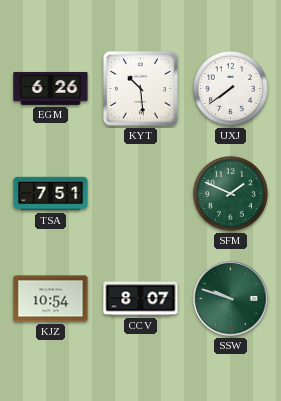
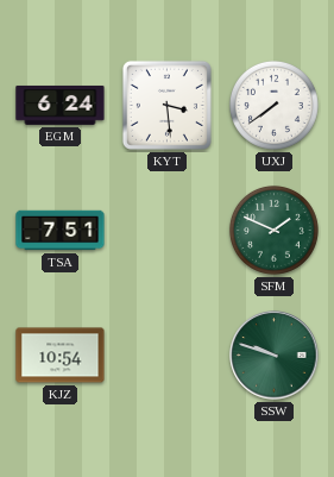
EGM: 6:26 -> 6:24 (61, 105)
KYT: 10:29 -> 3:29 (166, 105)
CCV: 8:07 -> none (141, 299)
